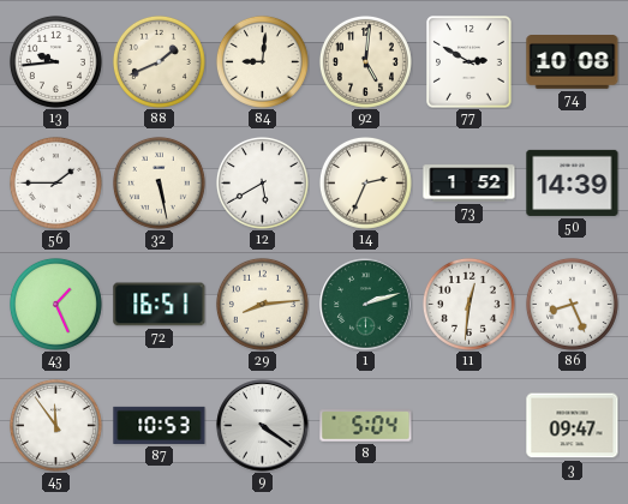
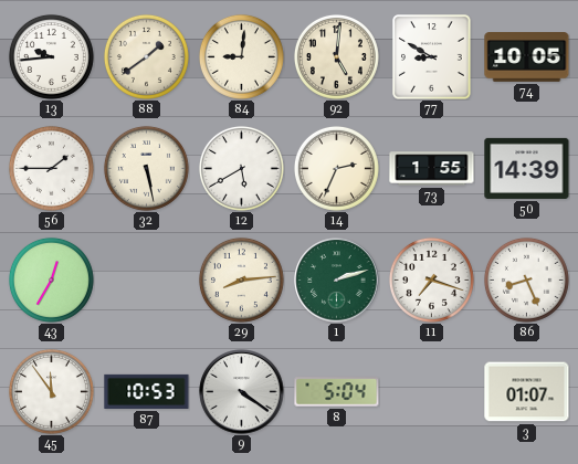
88: 1:41 -> 1:39 (146, 56)
77: 2:50 -> 8:50 (432, 57)
74: 10:08 -> 10:05 (527, 57)
73: 1:52 -> 1:55 (432, 169)
43: 1:26 -> 12:35 (51, 280)
72: 16:51 -> none (160, 305)
11: 12:31 -> 7:18 (431, 280)
3: 09:47 -> 01:07 (527, 392)
